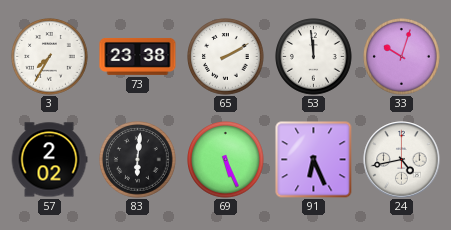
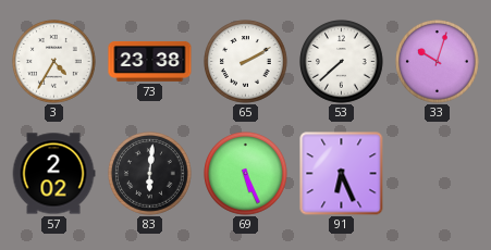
3: 7:35 -> 4:35 (54, 62)
53: 11:59 -> 7:38 (342, 62)
24: 4:43 -> none (402, 160)
